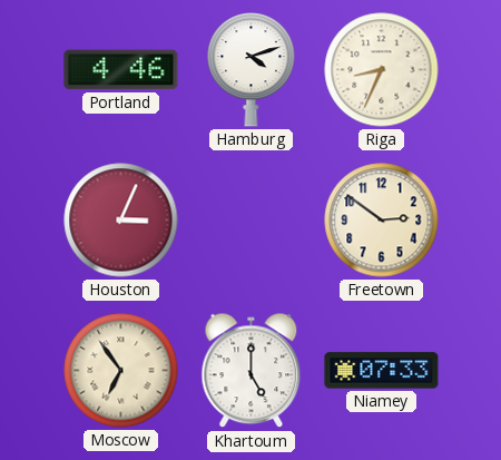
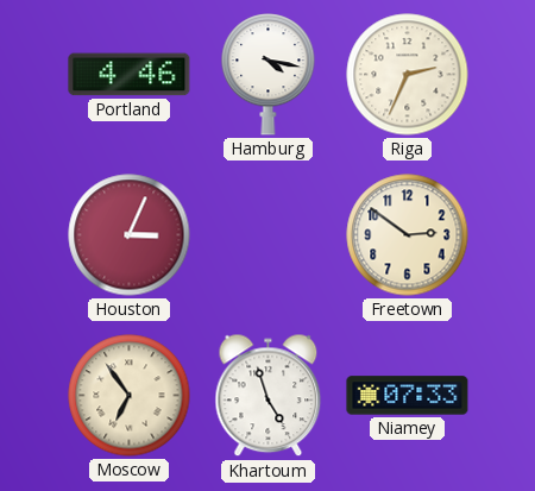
Hamburg: 4:12 -> 4:17 (269, 75)
Riga: 8:34 -> 2:34 (408, 75)
Khartoum: 5:00 -> 4:57 (269, 396)
